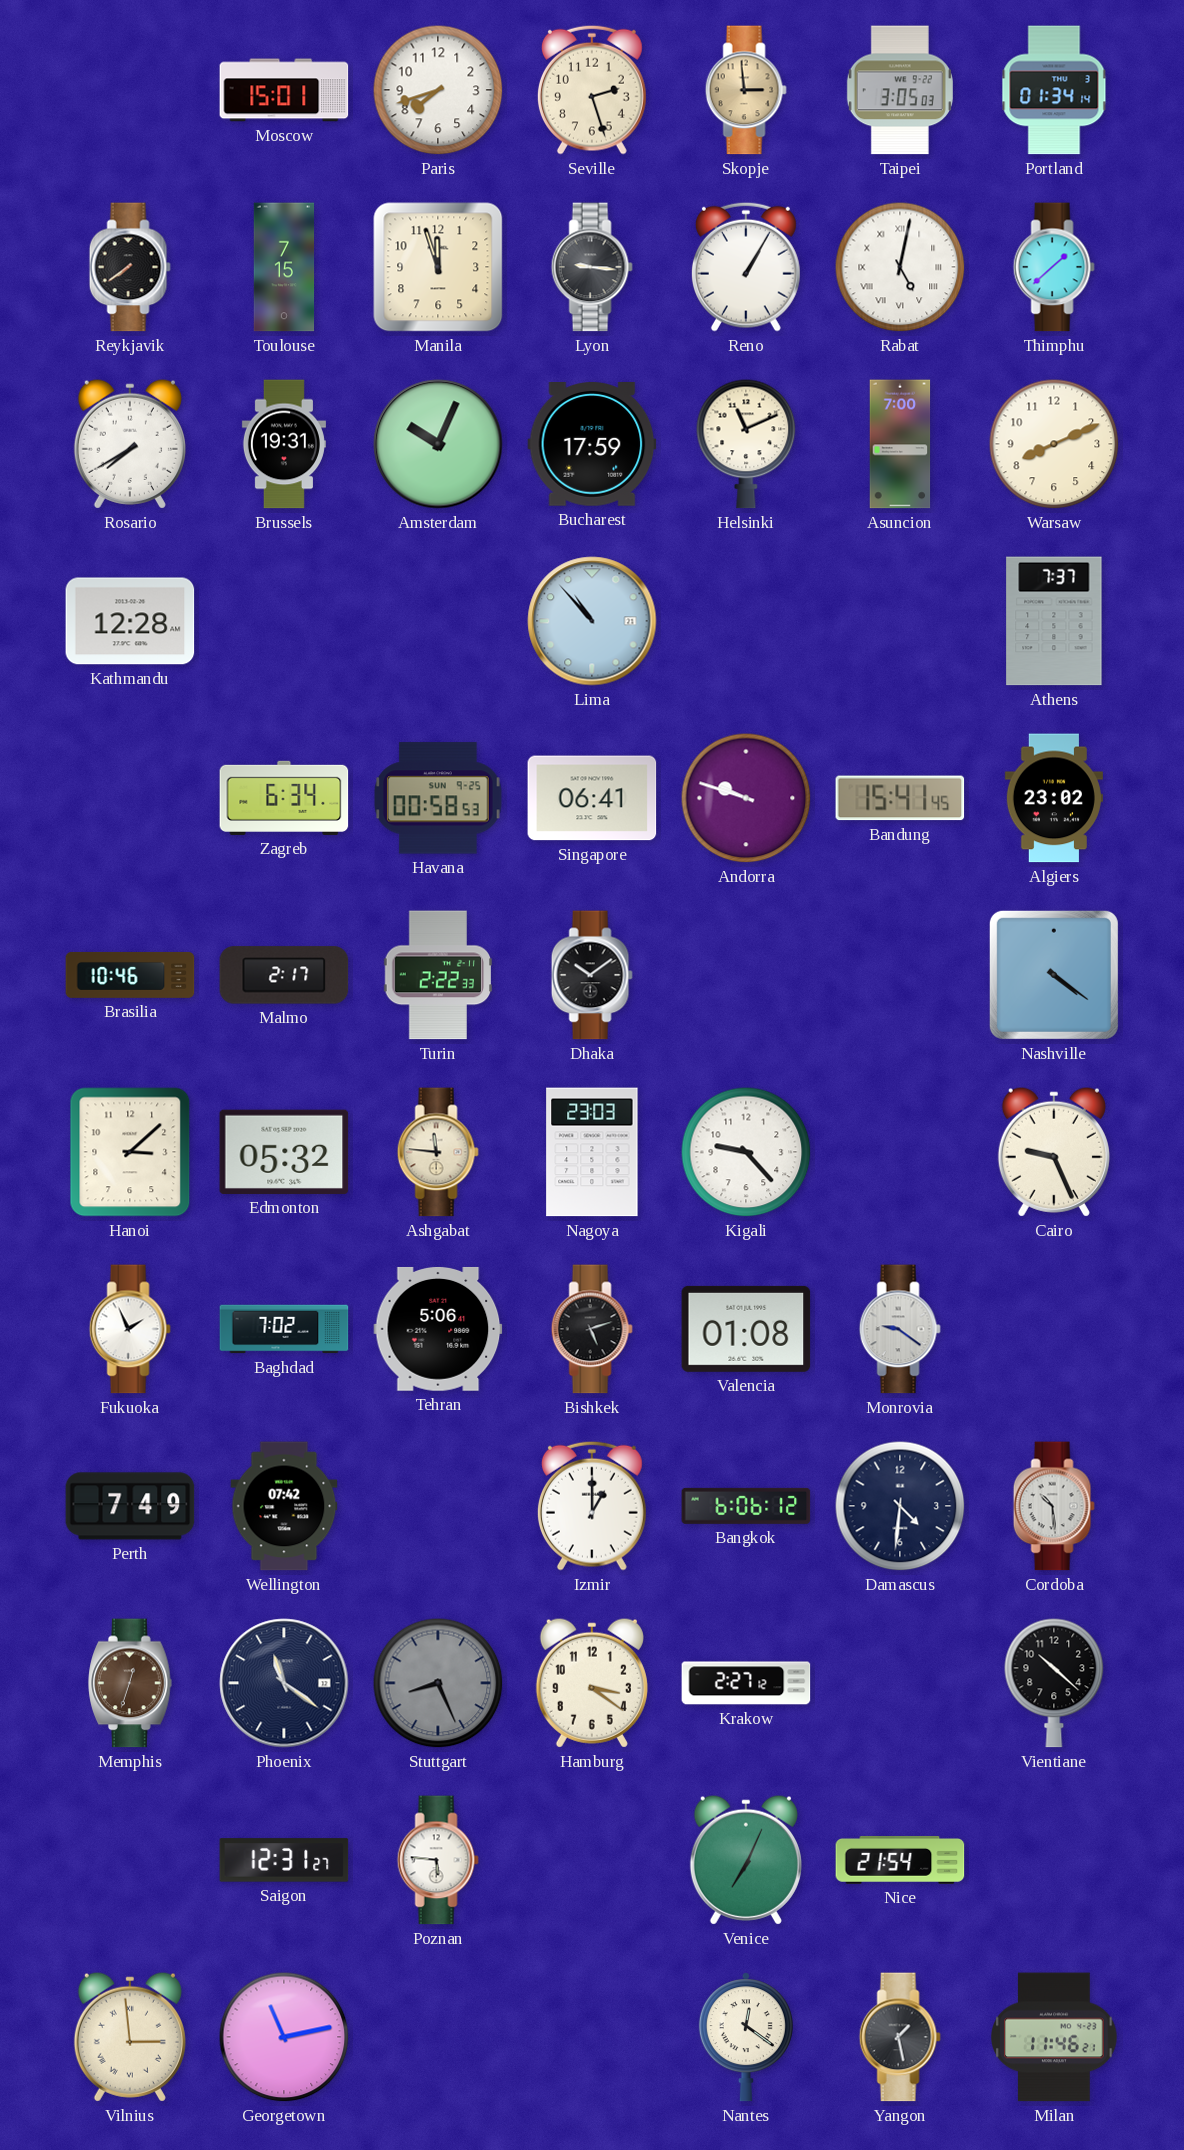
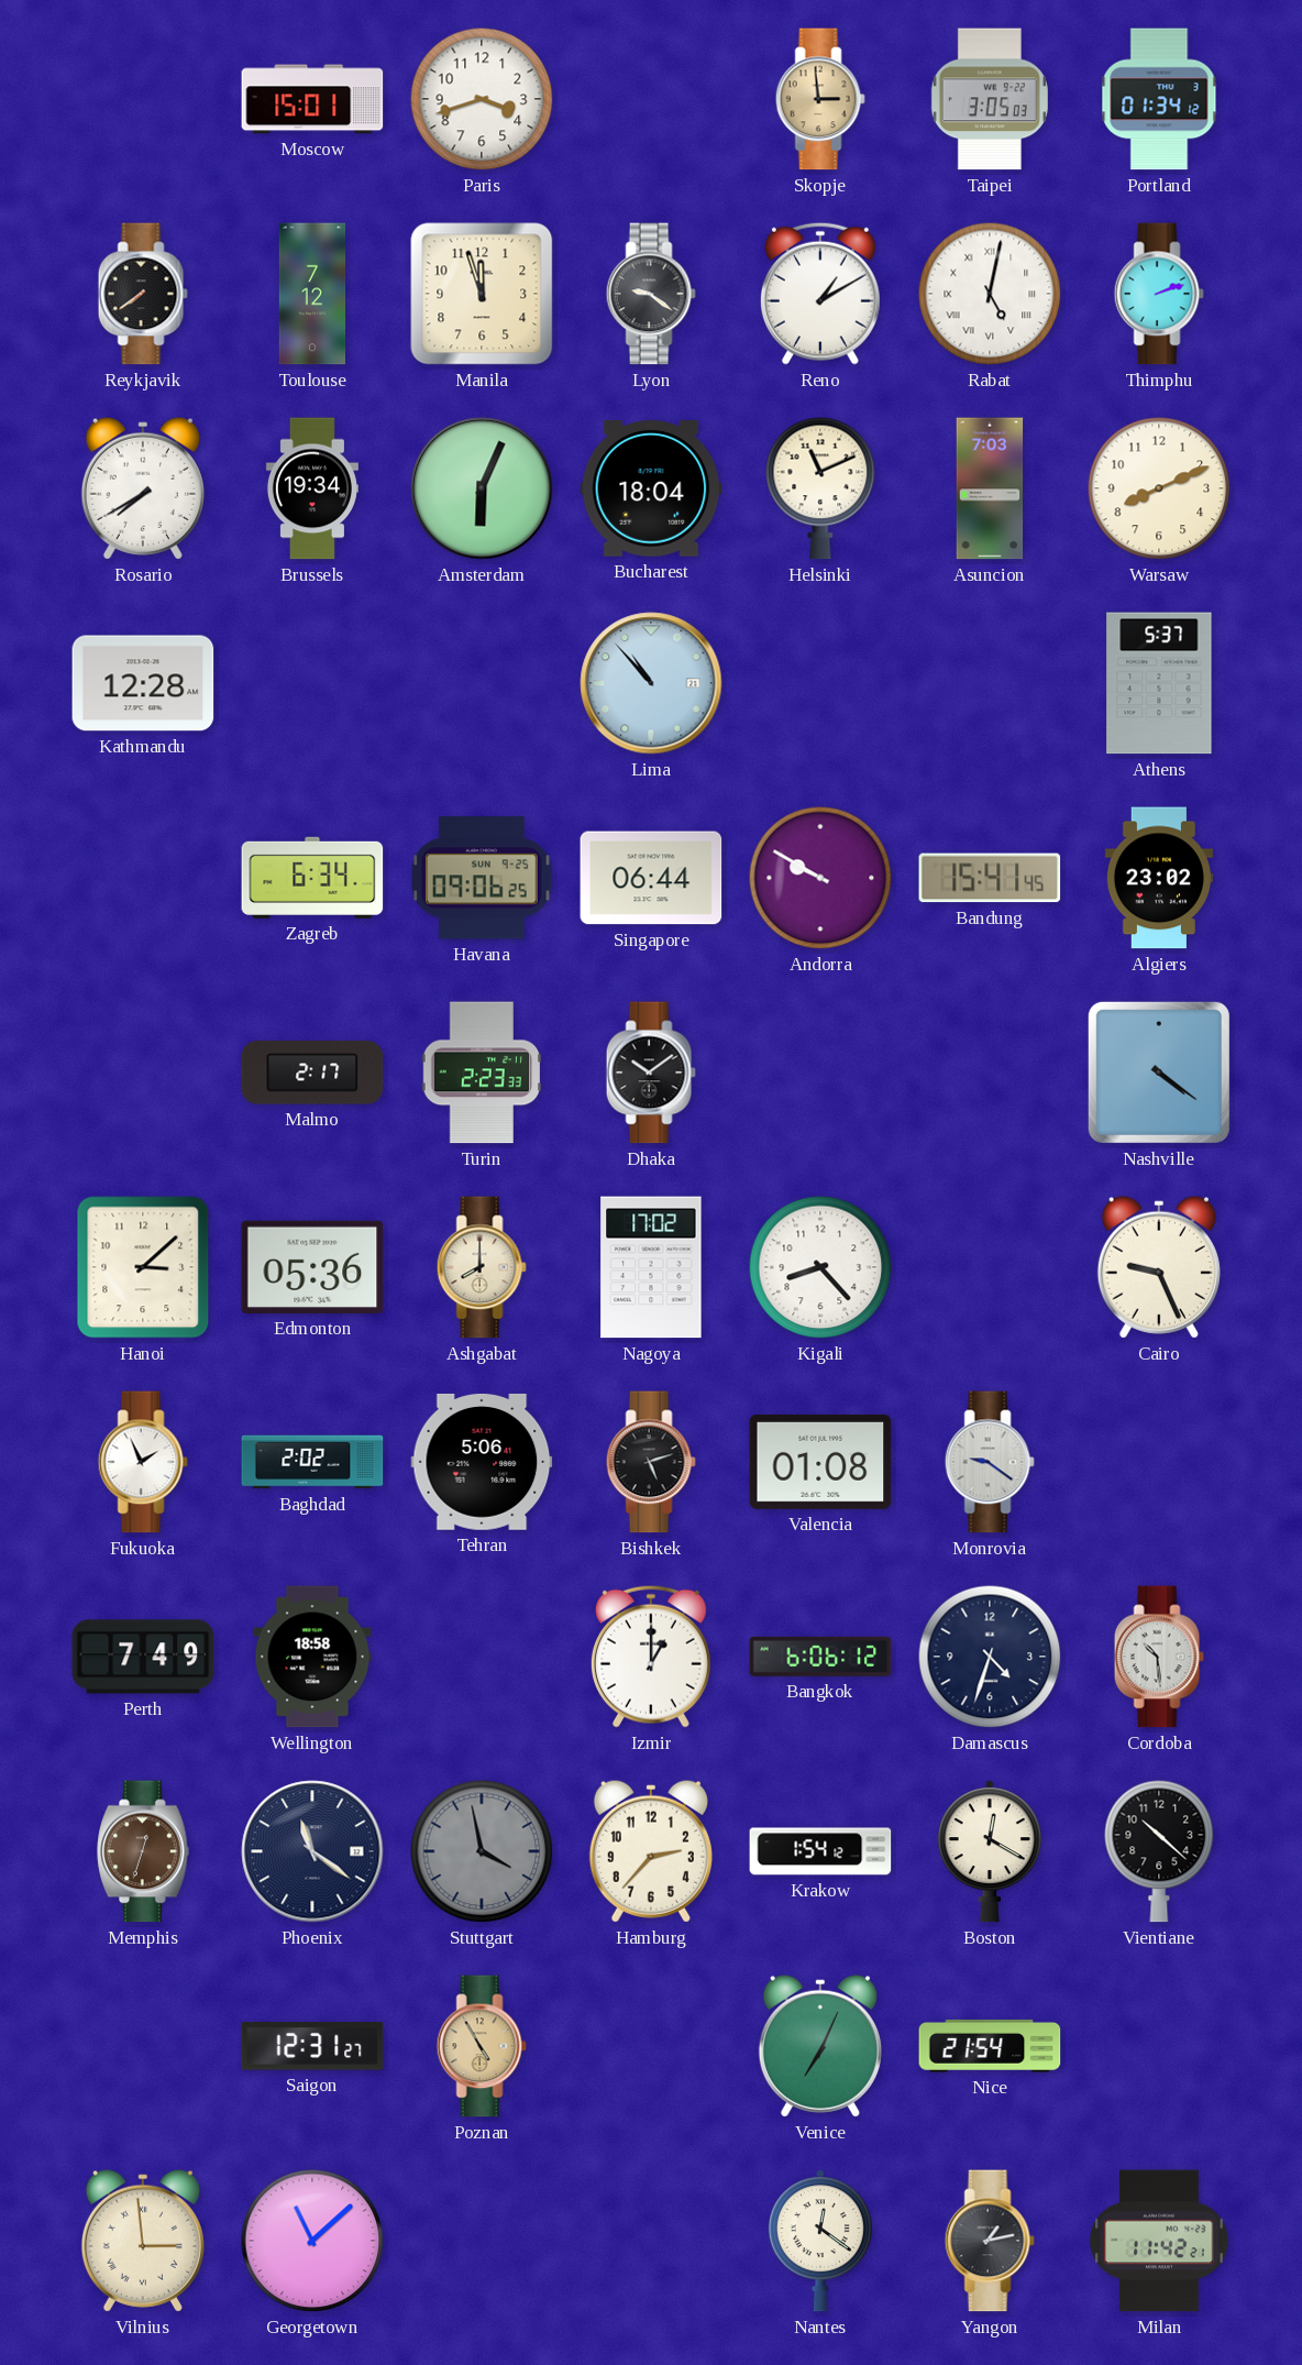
Paris: 7:42 -> 3:42 (482, 99)
Seville: 2:27 -> none (592, 90)
Portland: 01:34:14 -> 01:34:12 (1159, 99)
Toulouse: 7:15 -> 7:12 (312, 294)
Lyon: 9:16 -> 9:21 (651, 294)
Reno: 1:05 -> 1:10 (820, 294)
Thimphu: 1:38 -> 2:12 (1159, 294)
Brussels: 19:31 -> 19:34 (312, 488)
Amsterdam: 10:04 -> 6:04 (482, 488)
Bucharest: 17:59 -> 18:04 (651, 490)
Asuncion: 7:00 -> 7:03 (990, 488)
Athens: 7:37 -> 5:37 (1159, 683)
Havana: 00:58 -> 09:06 (483, 878)
Singapore: 06:41 -> 06:44 (651, 878)
Andorra: 9:48 -> 9:50 (820, 878)
Brasilia: 10:46 -> none (130, 975)
Turin: 2:22 -> 2:23 (482, 1072)
Edmonton: 05:32 -> 05:36 (312, 1267)
Ashgabat: 11:46 -> 8:00 (482, 1267)
Nagoya: 23:03 -> 17:02 (651, 1267)
Kigali: 9:23 -> 8:23 (820, 1267)
Baghdad: 7:02 -> 2:02 (312, 1462)
Wellington: 07:42 -> 18:58 (312, 1657)
Damascus: 4:31 -> 4:33 (990, 1657)
Stuttgart: 8:26 -> 3:58 (482, 1851)
Hamburg: 3:21 -> 2:37 (651, 1851)
Krakow: 2:27 -> 1:54 (820, 1851)
Boston: none -> 12:20 (990, 1851)
Poznan: 5:46 -> 4:55 (482, 2046)
Poznan dial: white -> champagne (482, 2046)
Georgetown: 11:13 -> 11:08 (312, 2241)
Yangon: 1:28 -> 1:13 (990, 2241)
Milan: 11:46 -> 11:42 (1159, 2241)
